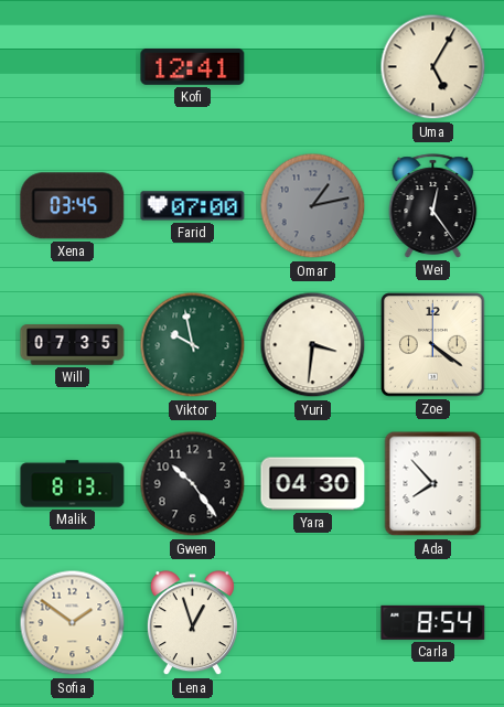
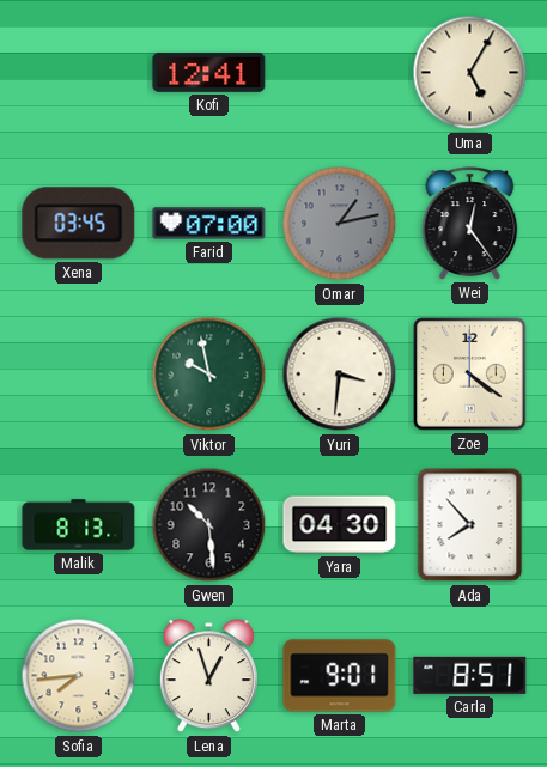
Will: 07:35 -> none (73, 345)
Gwen: 10:24 -> 10:29 (209, 525)
Sofia: 1:51 -> 7:44 (79, 676)
Marta: none -> 9:01 (340, 676)
Carla: 8:54 -> 8:51 (470, 675)
